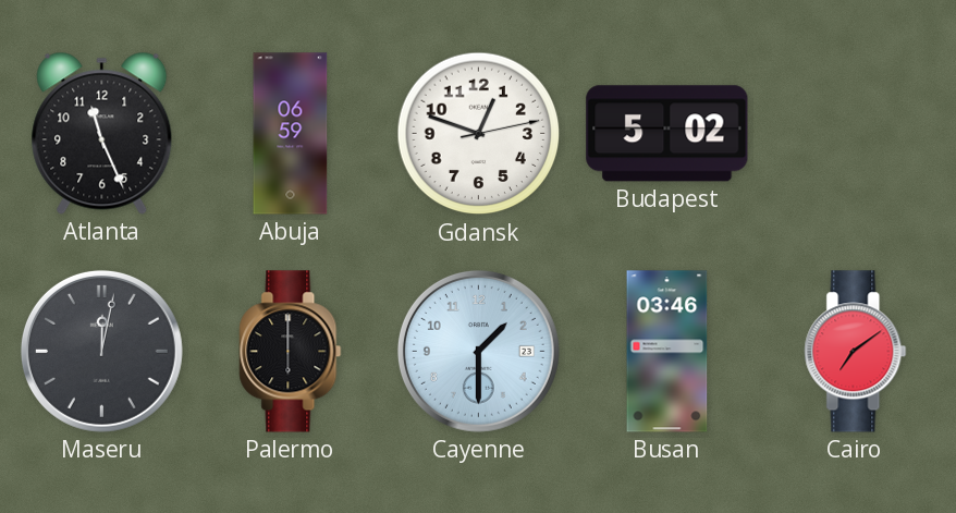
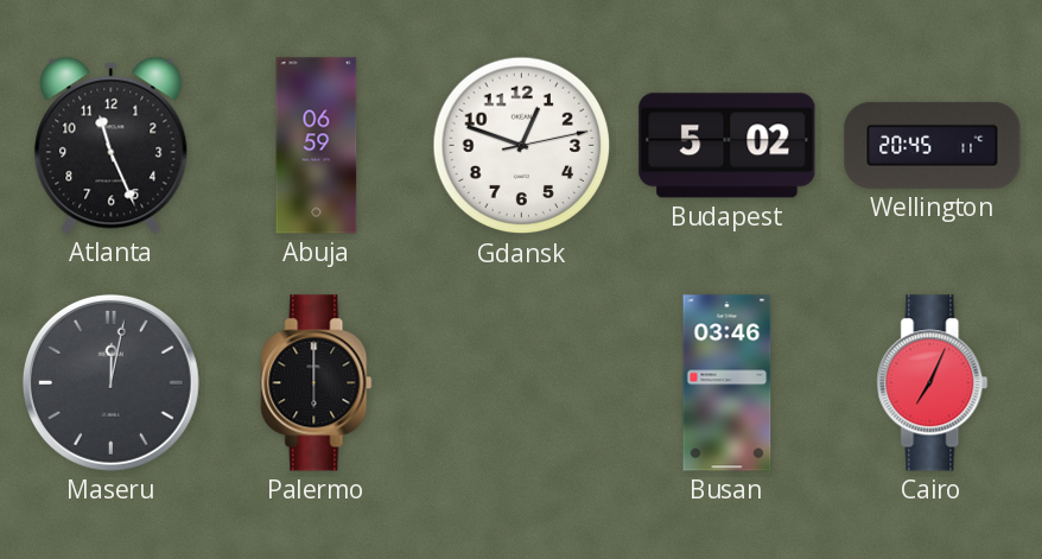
Wellington: none -> 20:45 (933, 145)
Cayenne: 1:30 -> none (478, 351)
Cairo: 7:09 -> 7:04 (933, 383)
